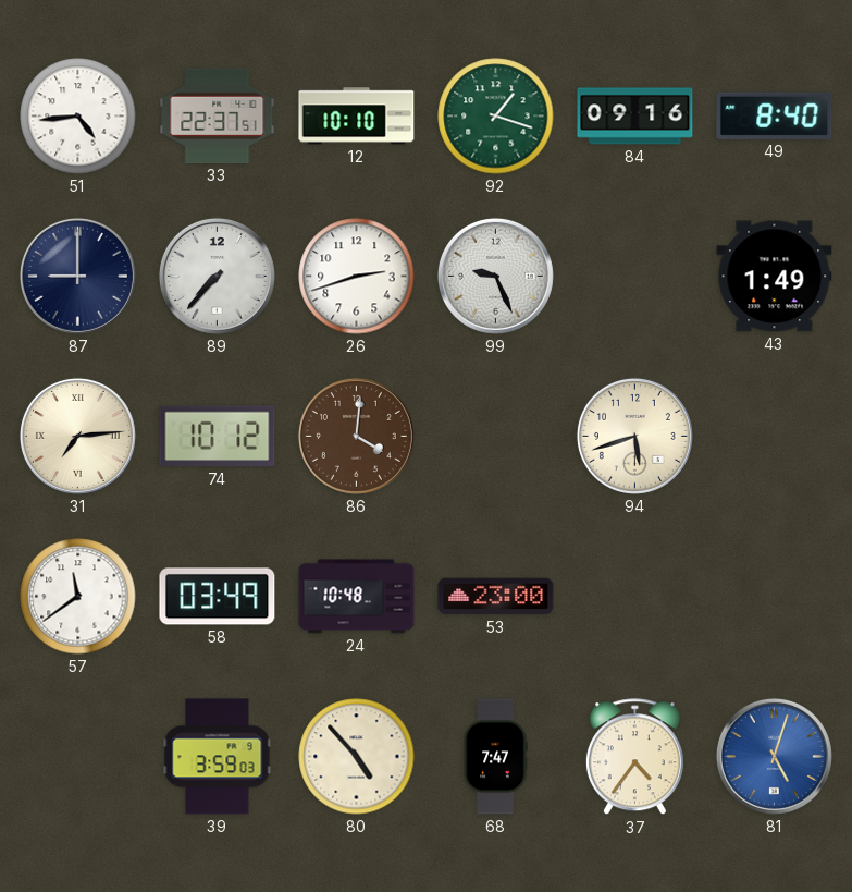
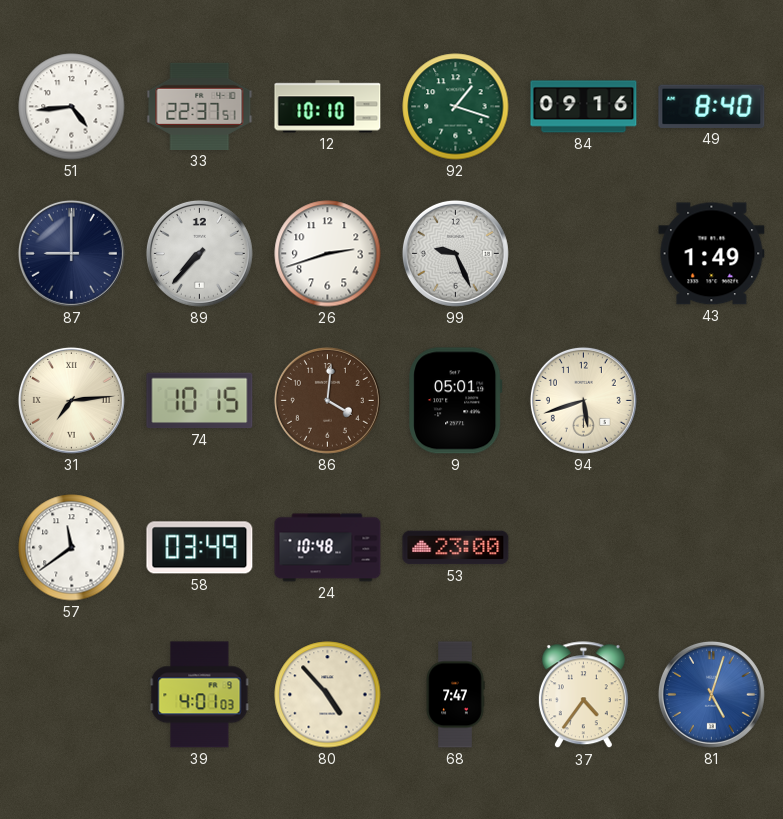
74: 10:12 -> 10:15 (200, 401)
9: none -> 05:01 (456, 401)
39: 3:59 -> 4:01 (200, 695)
